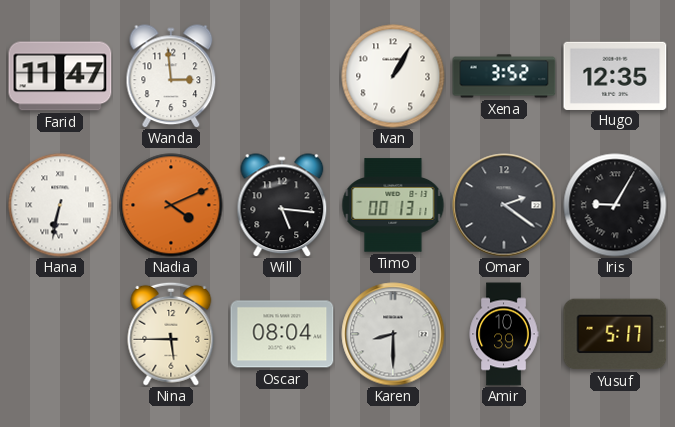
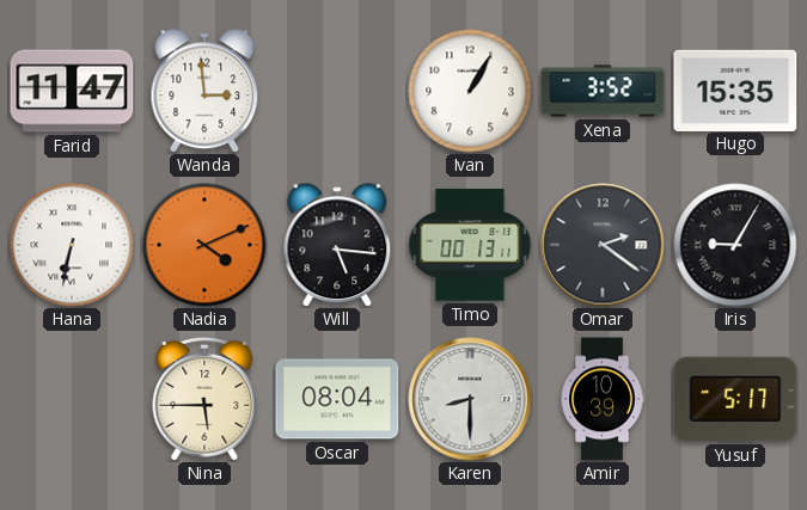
Hugo: 12:35 -> 15:35 (735, 90)
